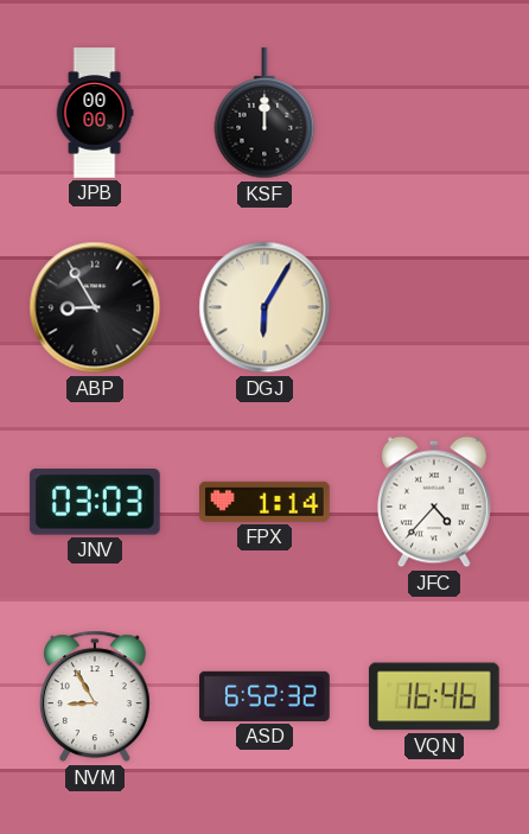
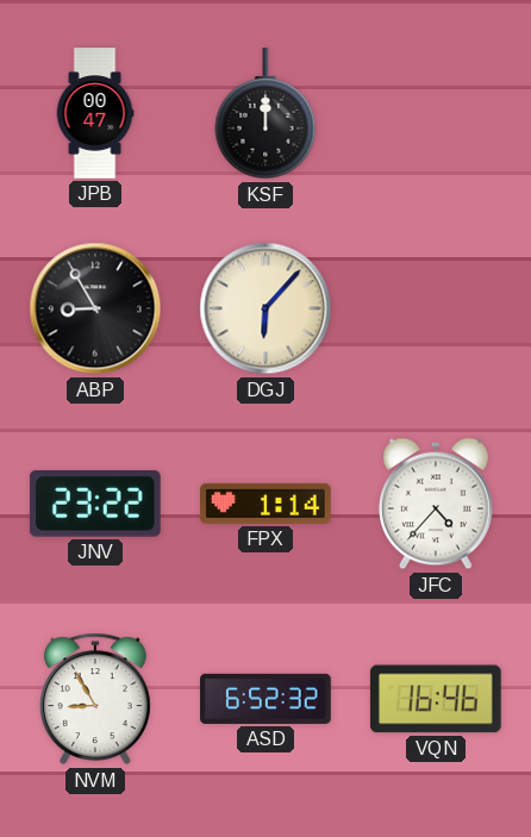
JPB: 00:00 -> 00:47 (95, 113)
DGJ: 6:05 -> 6:07 (265, 308)
JNV: 03:03 -> 23:22 (95, 505)
